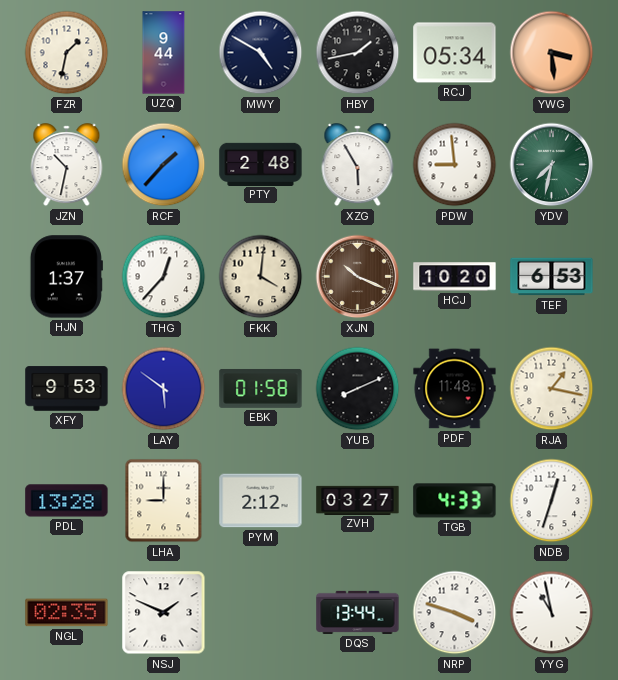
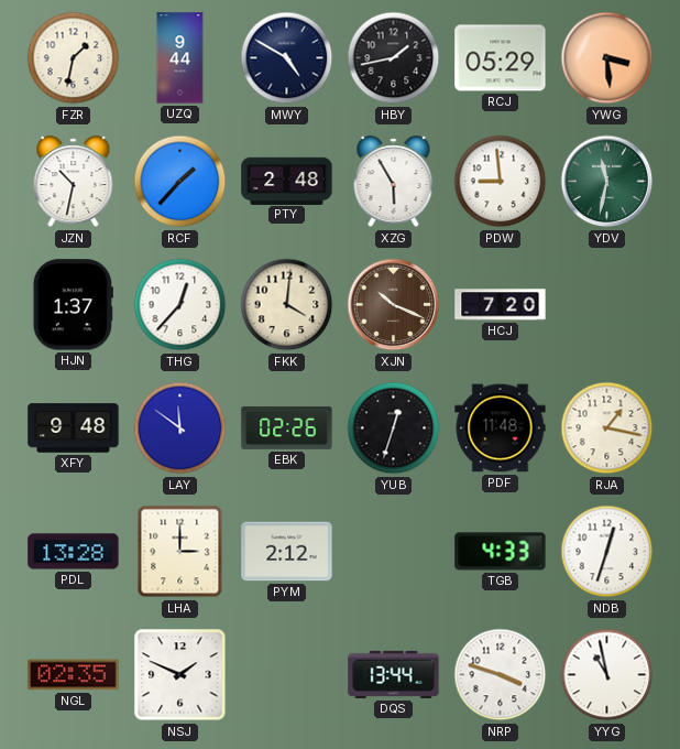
RCJ: 05:34 -> 05:29 (501, 58)
YDV: 7:32 -> 11:32 (607, 182)
HCJ: 10:20 -> 7:20 (501, 305)
TEF: 6:53 -> none (552, 277)
XFY: 9:53 -> 9:48 (74, 428)
LAY: 5:51 -> 11:51 (180, 428)
EBK: 01:58 -> 02:26 (287, 428)
YUB: 8:11 -> 12:33 (394, 428)
LHA: 9:00 -> 3:00 (180, 552)
ZVH: 03:27 -> none (358, 500)
